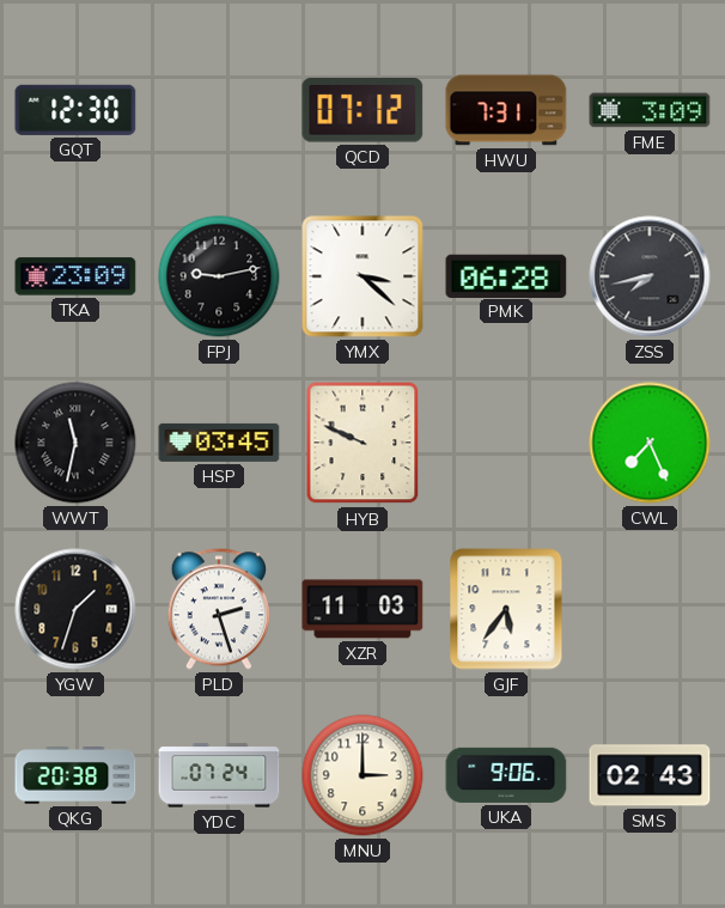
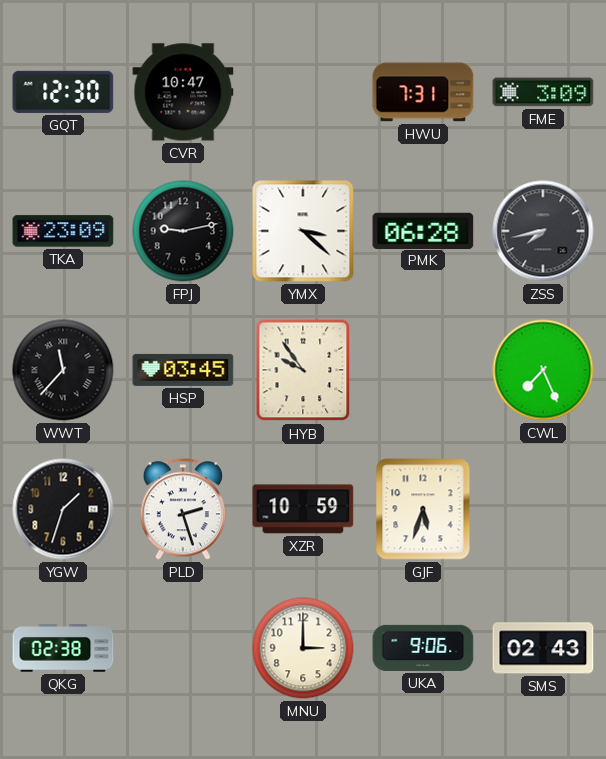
CVR: none -> 10:47 (183, 92)
QCD: 07:12 -> none (363, 110)
WWT: 11:32 -> 11:37 (63, 370)
HYB: 9:49 -> 9:54 (303, 370)
XZR: 11:03 -> 10:59 (303, 509)
GJF: 5:36 -> 5:33 (423, 509)
QKG: 20:38 -> 02:38 (63, 649)
YDC: 07:24 -> none (219, 775)
